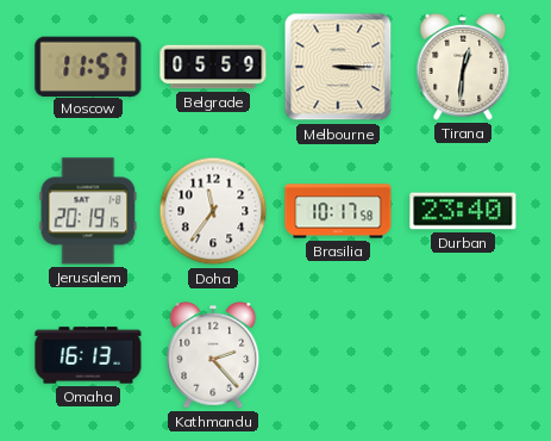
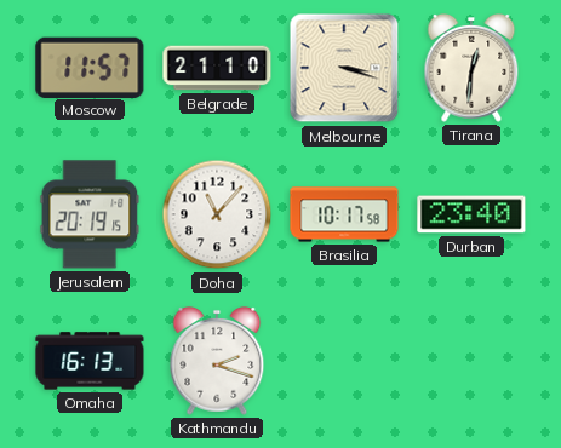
Belgrade: 05:59 -> 21:10 (217, 68)
Melbourne: 3:15 -> 3:18 (344, 68)
Doha: 11:36 -> 11:07 (217, 214)
Kathmandu: 2:23 -> 2:18 (217, 361)
